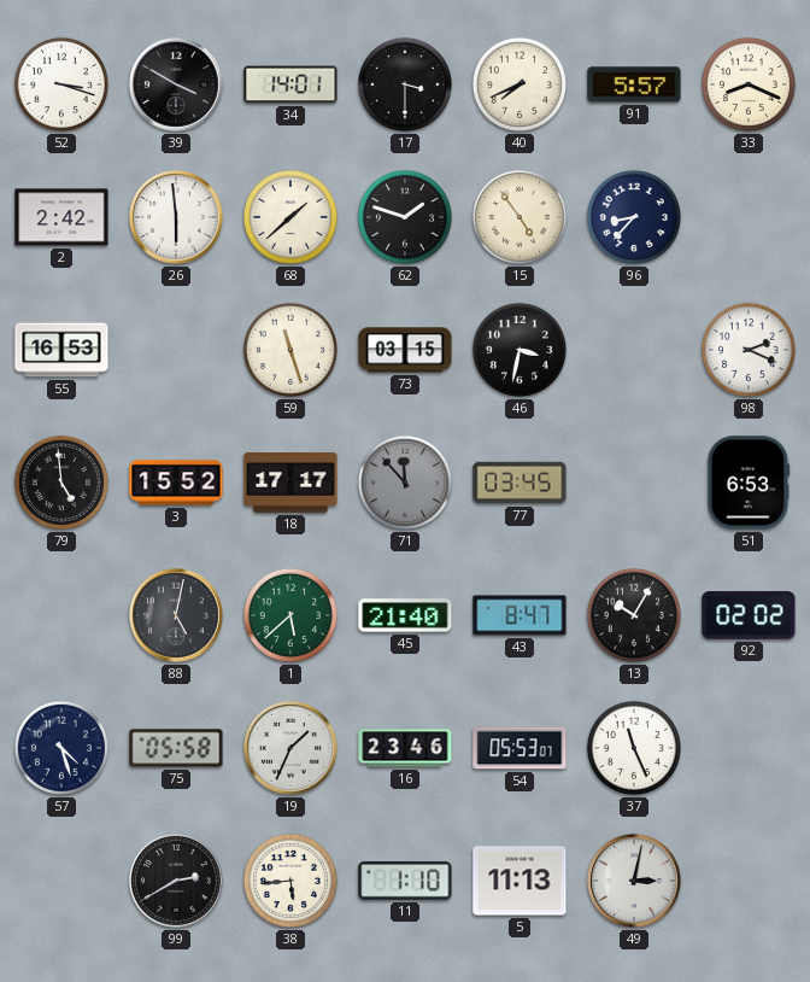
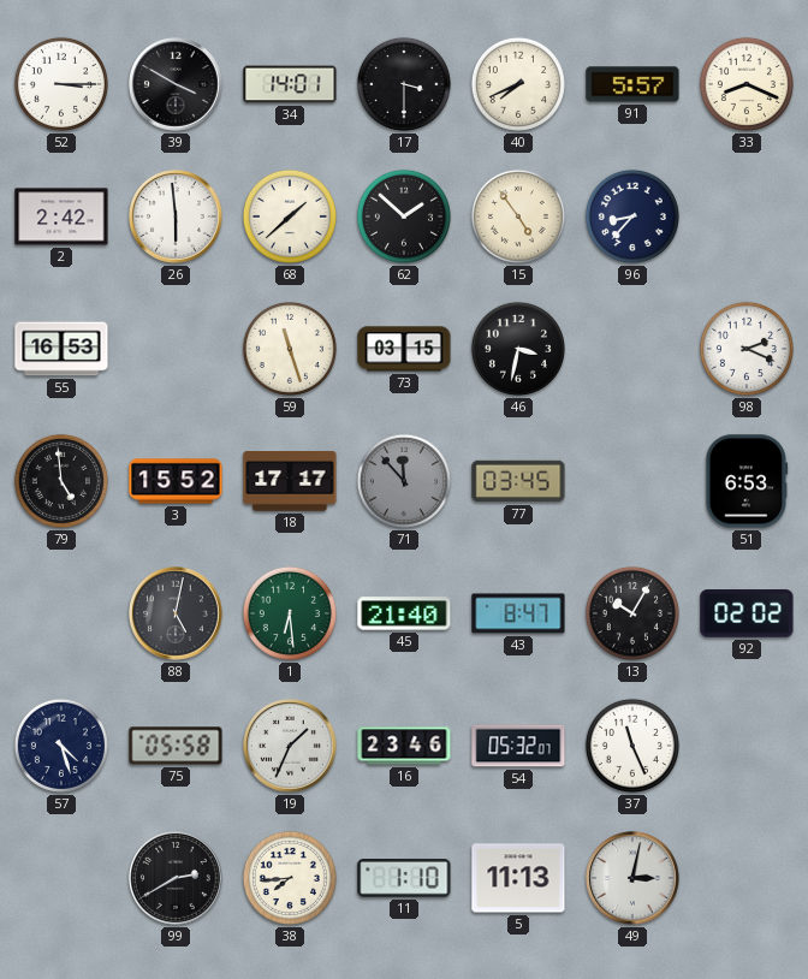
52: 3:18 -> 3:15 (61, 84)
62: 1:48 -> 1:52 (404, 216)
1: 5:38 -> 6:29 (290, 613)
54: 05:53 -> 05:32 (518, 746)
38: 5:44 -> 7:44 (290, 878)
